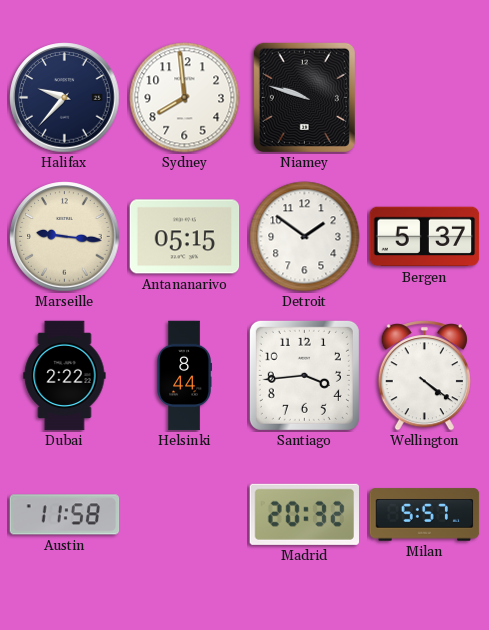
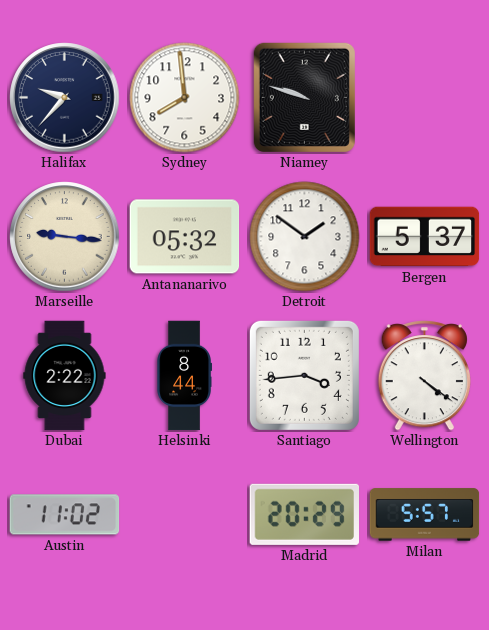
Antananarivo: 05:15 -> 05:32 (185, 237)
Austin: 11:58 -> 11:02 (65, 515)
Madrid: 20:32 -> 20:29 (304, 514)
